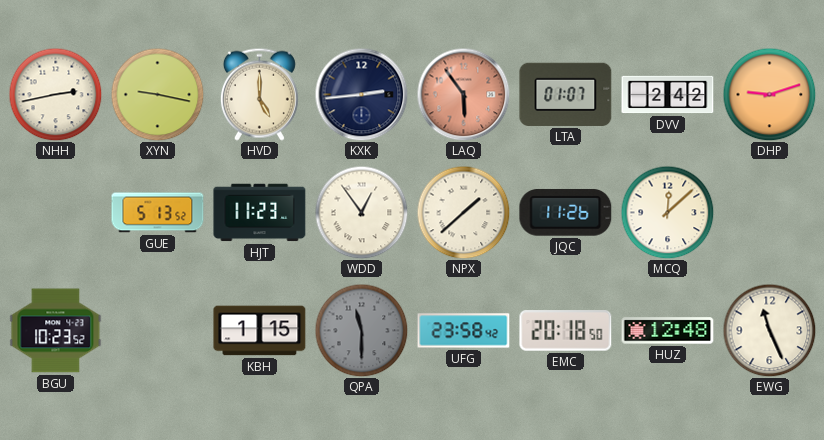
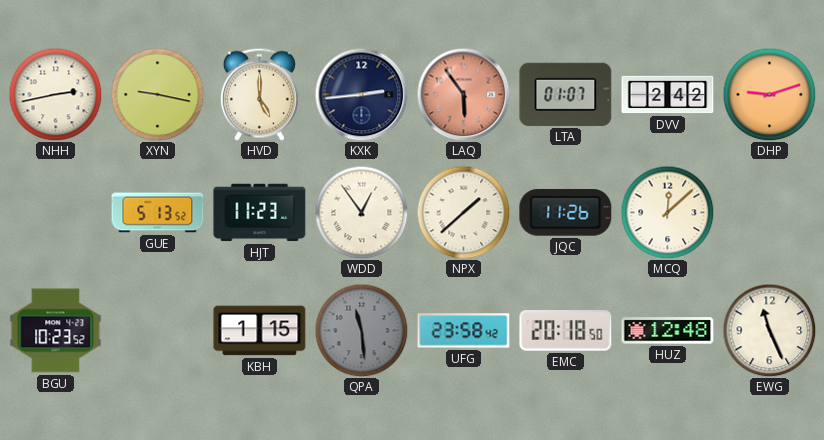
QPA: 11:30 -> 11:29 (361, 330)
